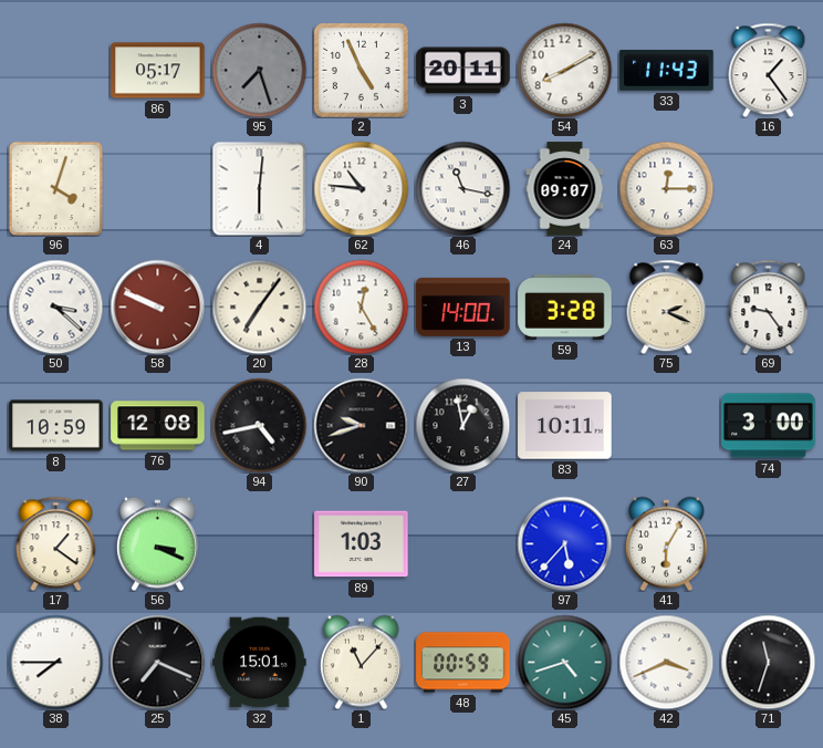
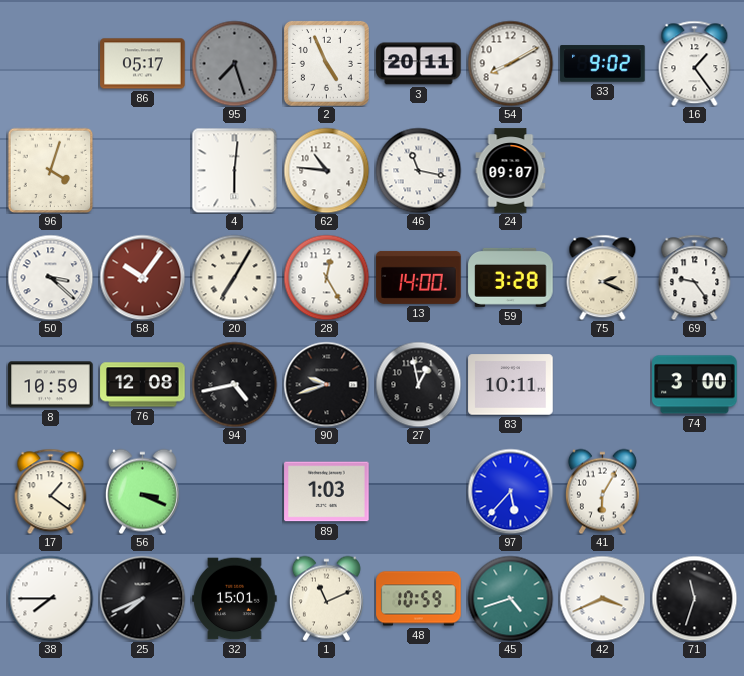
33: 11:43 -> 9:02 (603, 64)
63: 12:15 -> none (666, 188)
58: 9:49 -> 10:06 (142, 277)
20: 7:06 -> 7:05 (234, 277)
25: 7:19 -> 7:41 (142, 598)
1: 11:07 -> 11:11 (326, 598)
48: 00:59 -> 10:59 (419, 599)
